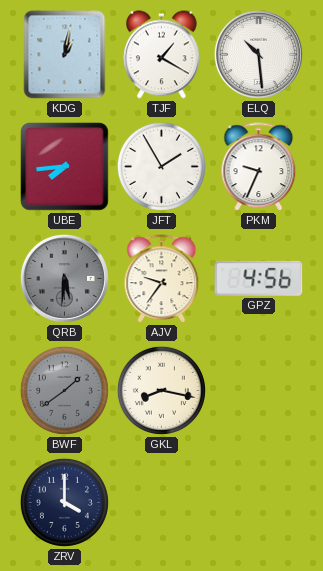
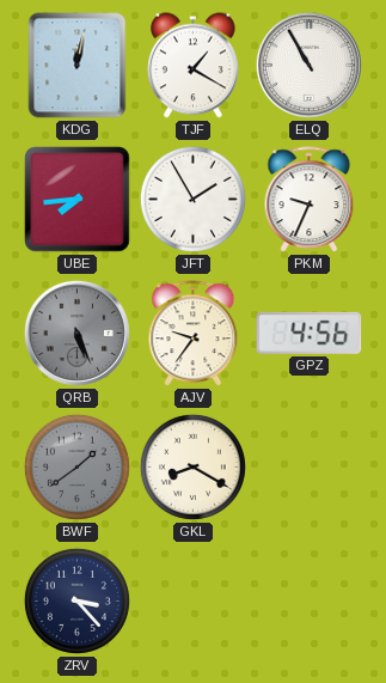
KDG: 1:02 -> 12:02 (78, 66)
ELQ: 10:29 -> 10:55 (308, 65)
QRB: 5:31 -> 5:26 (76, 333)
GKL: 8:17 -> 8:20 (192, 466)
ZRV: 4:00 -> 3:23 (76, 600)
